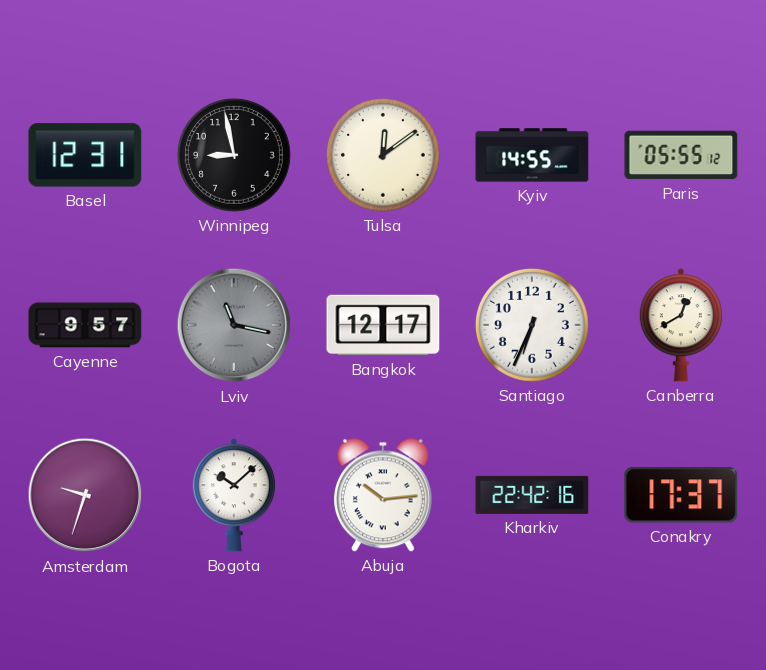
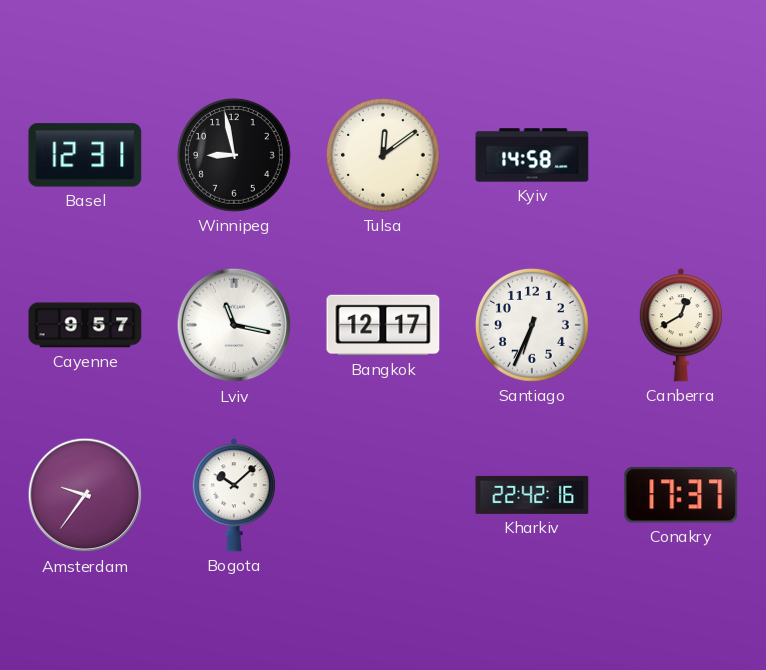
Kyiv: 14:55 -> 14:58 (532, 155)
Paris: 05:55 -> none (681, 155)
Lviv dial: grey -> white (234, 325)
Amsterdam: 9:33 -> 9:36 (85, 495)
Abuja: 10:14 -> none (383, 495)
